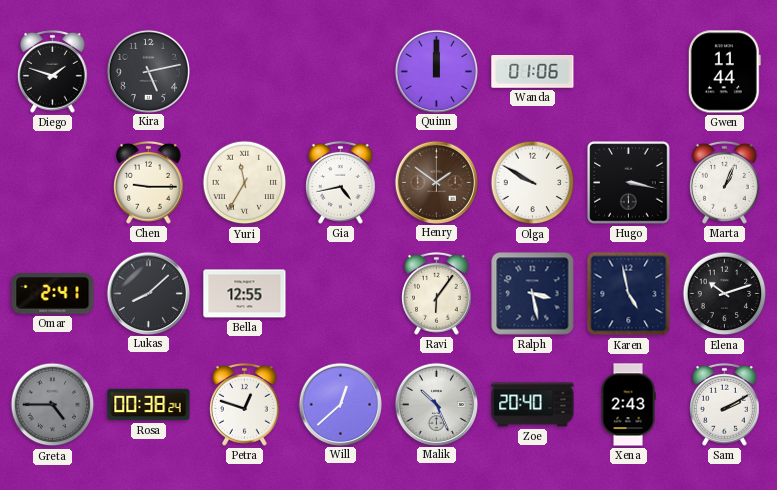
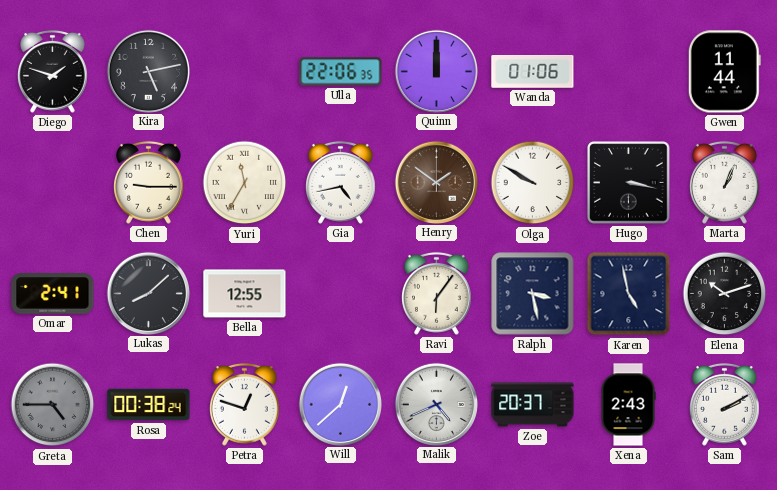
Ulla: none -> 22:06 (341, 72)
Malik: 10:26 -> 4:41 (436, 404)
Zoe: 20:40 -> 20:37 (533, 405)
